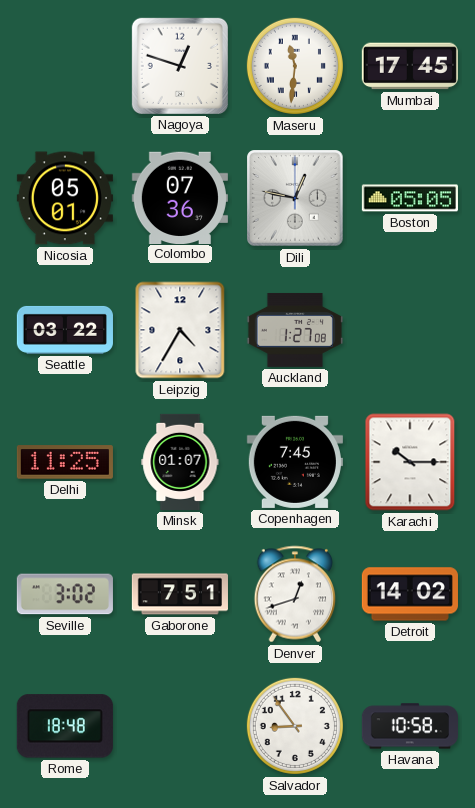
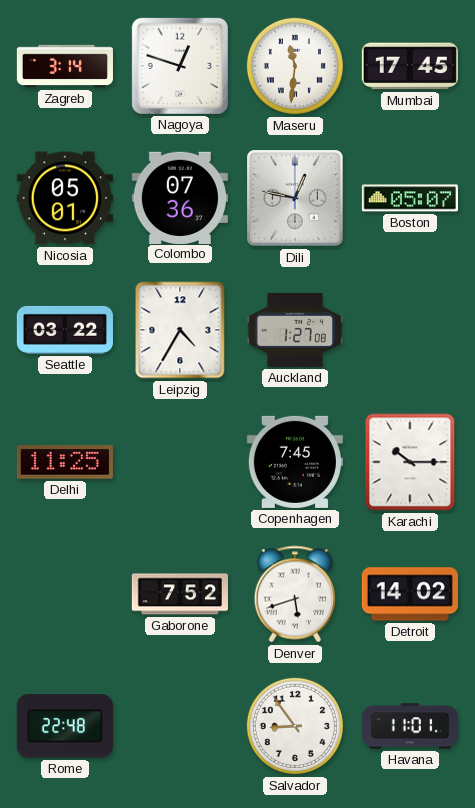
Zagreb: none -> 3:14 (65, 66)
Boston: 05:05 -> 05:07 (410, 198)
Minsk: 01:07 -> none (180, 462)
Seville: 3:02 -> none (65, 594)
Gaborone: 7:51 -> 7:52 (180, 594)
Denver: 12:42 -> 5:42 (295, 594)
Rome: 18:48 -> 22:48 (65, 726)
Havana: 10:58 -> 11:01 (410, 726)
